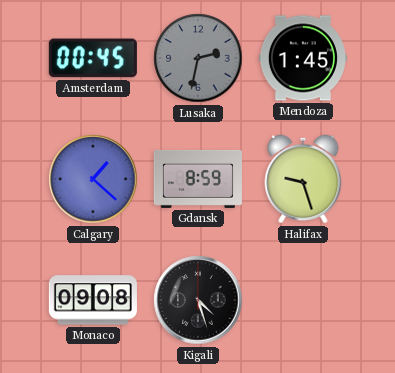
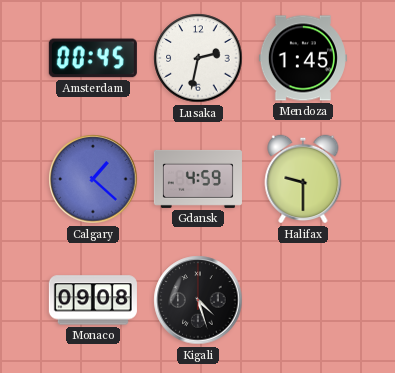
Lusaka dial: grey -> white (198, 58)
Gdansk: 8:59 -> 4:59 (198, 179)
Halifax: 9:27 -> 9:30 (303, 179)
